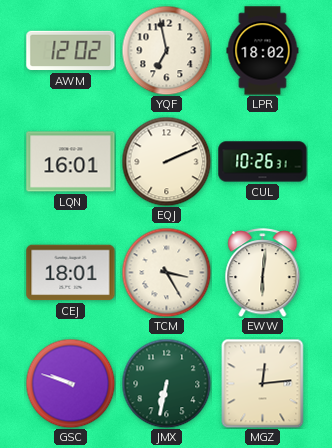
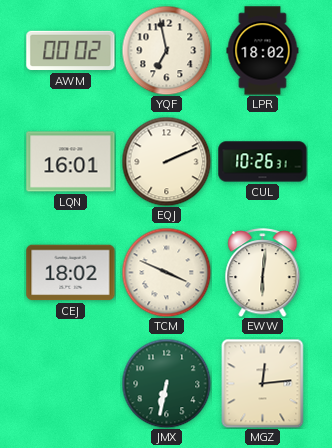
AWM: 12:02 -> 00:02 (71, 51)
CEJ: 18:01 -> 18:02 (71, 273)
TCM: 3:25 -> 3:49 (166, 272)
GSC: 9:48 -> none (70, 383)
